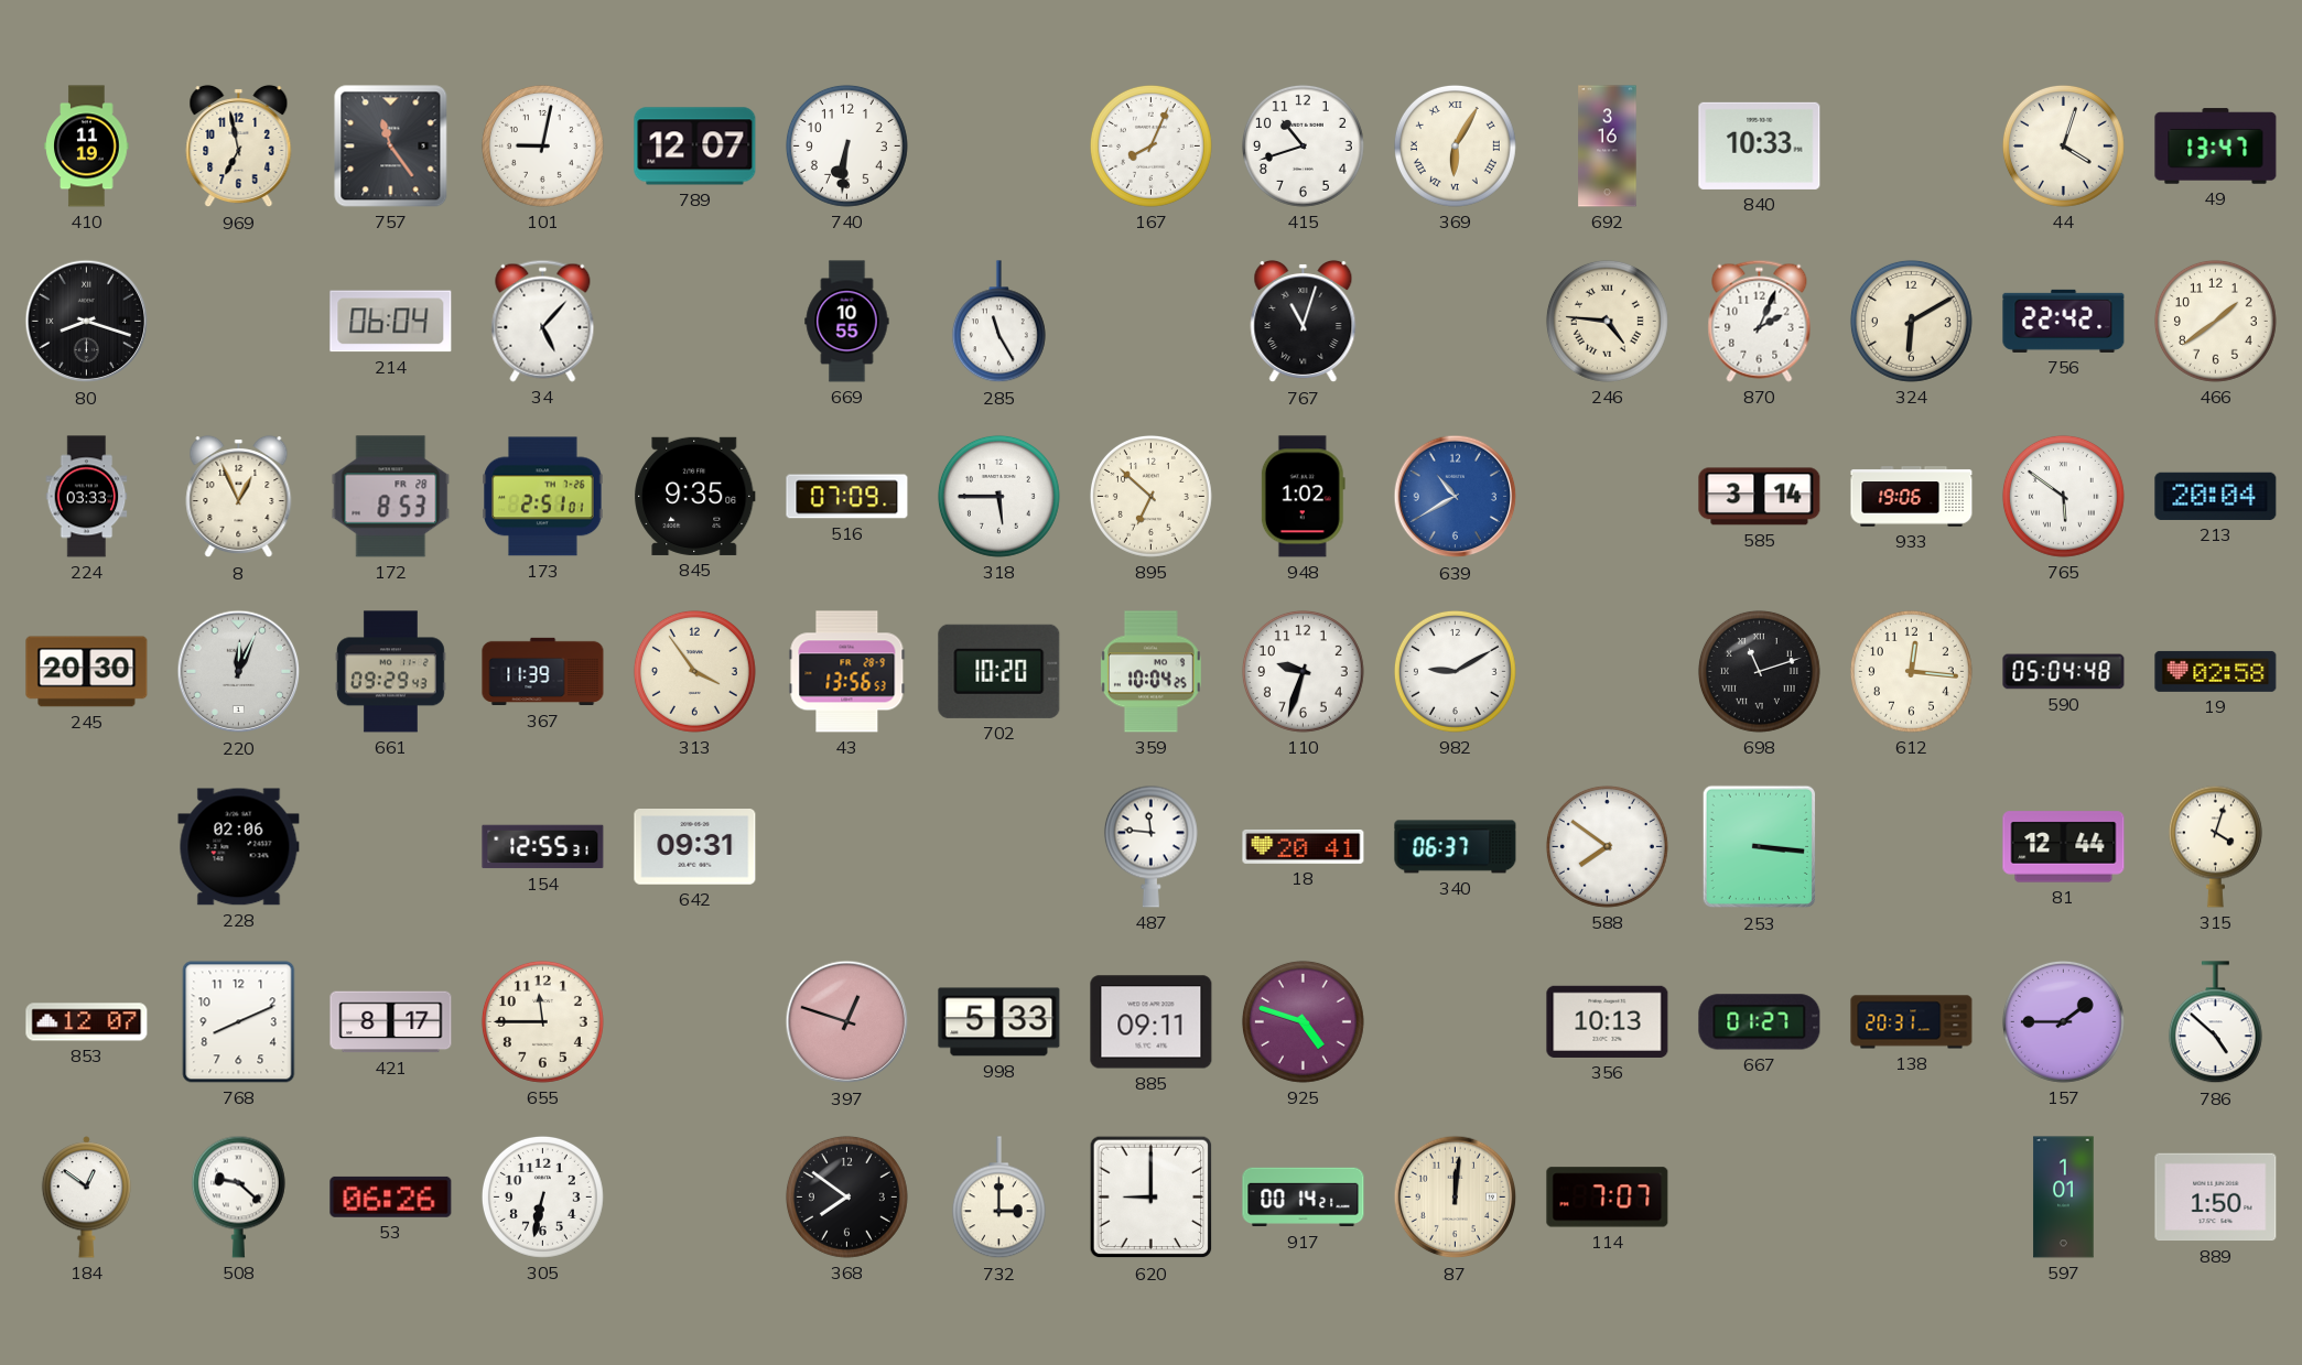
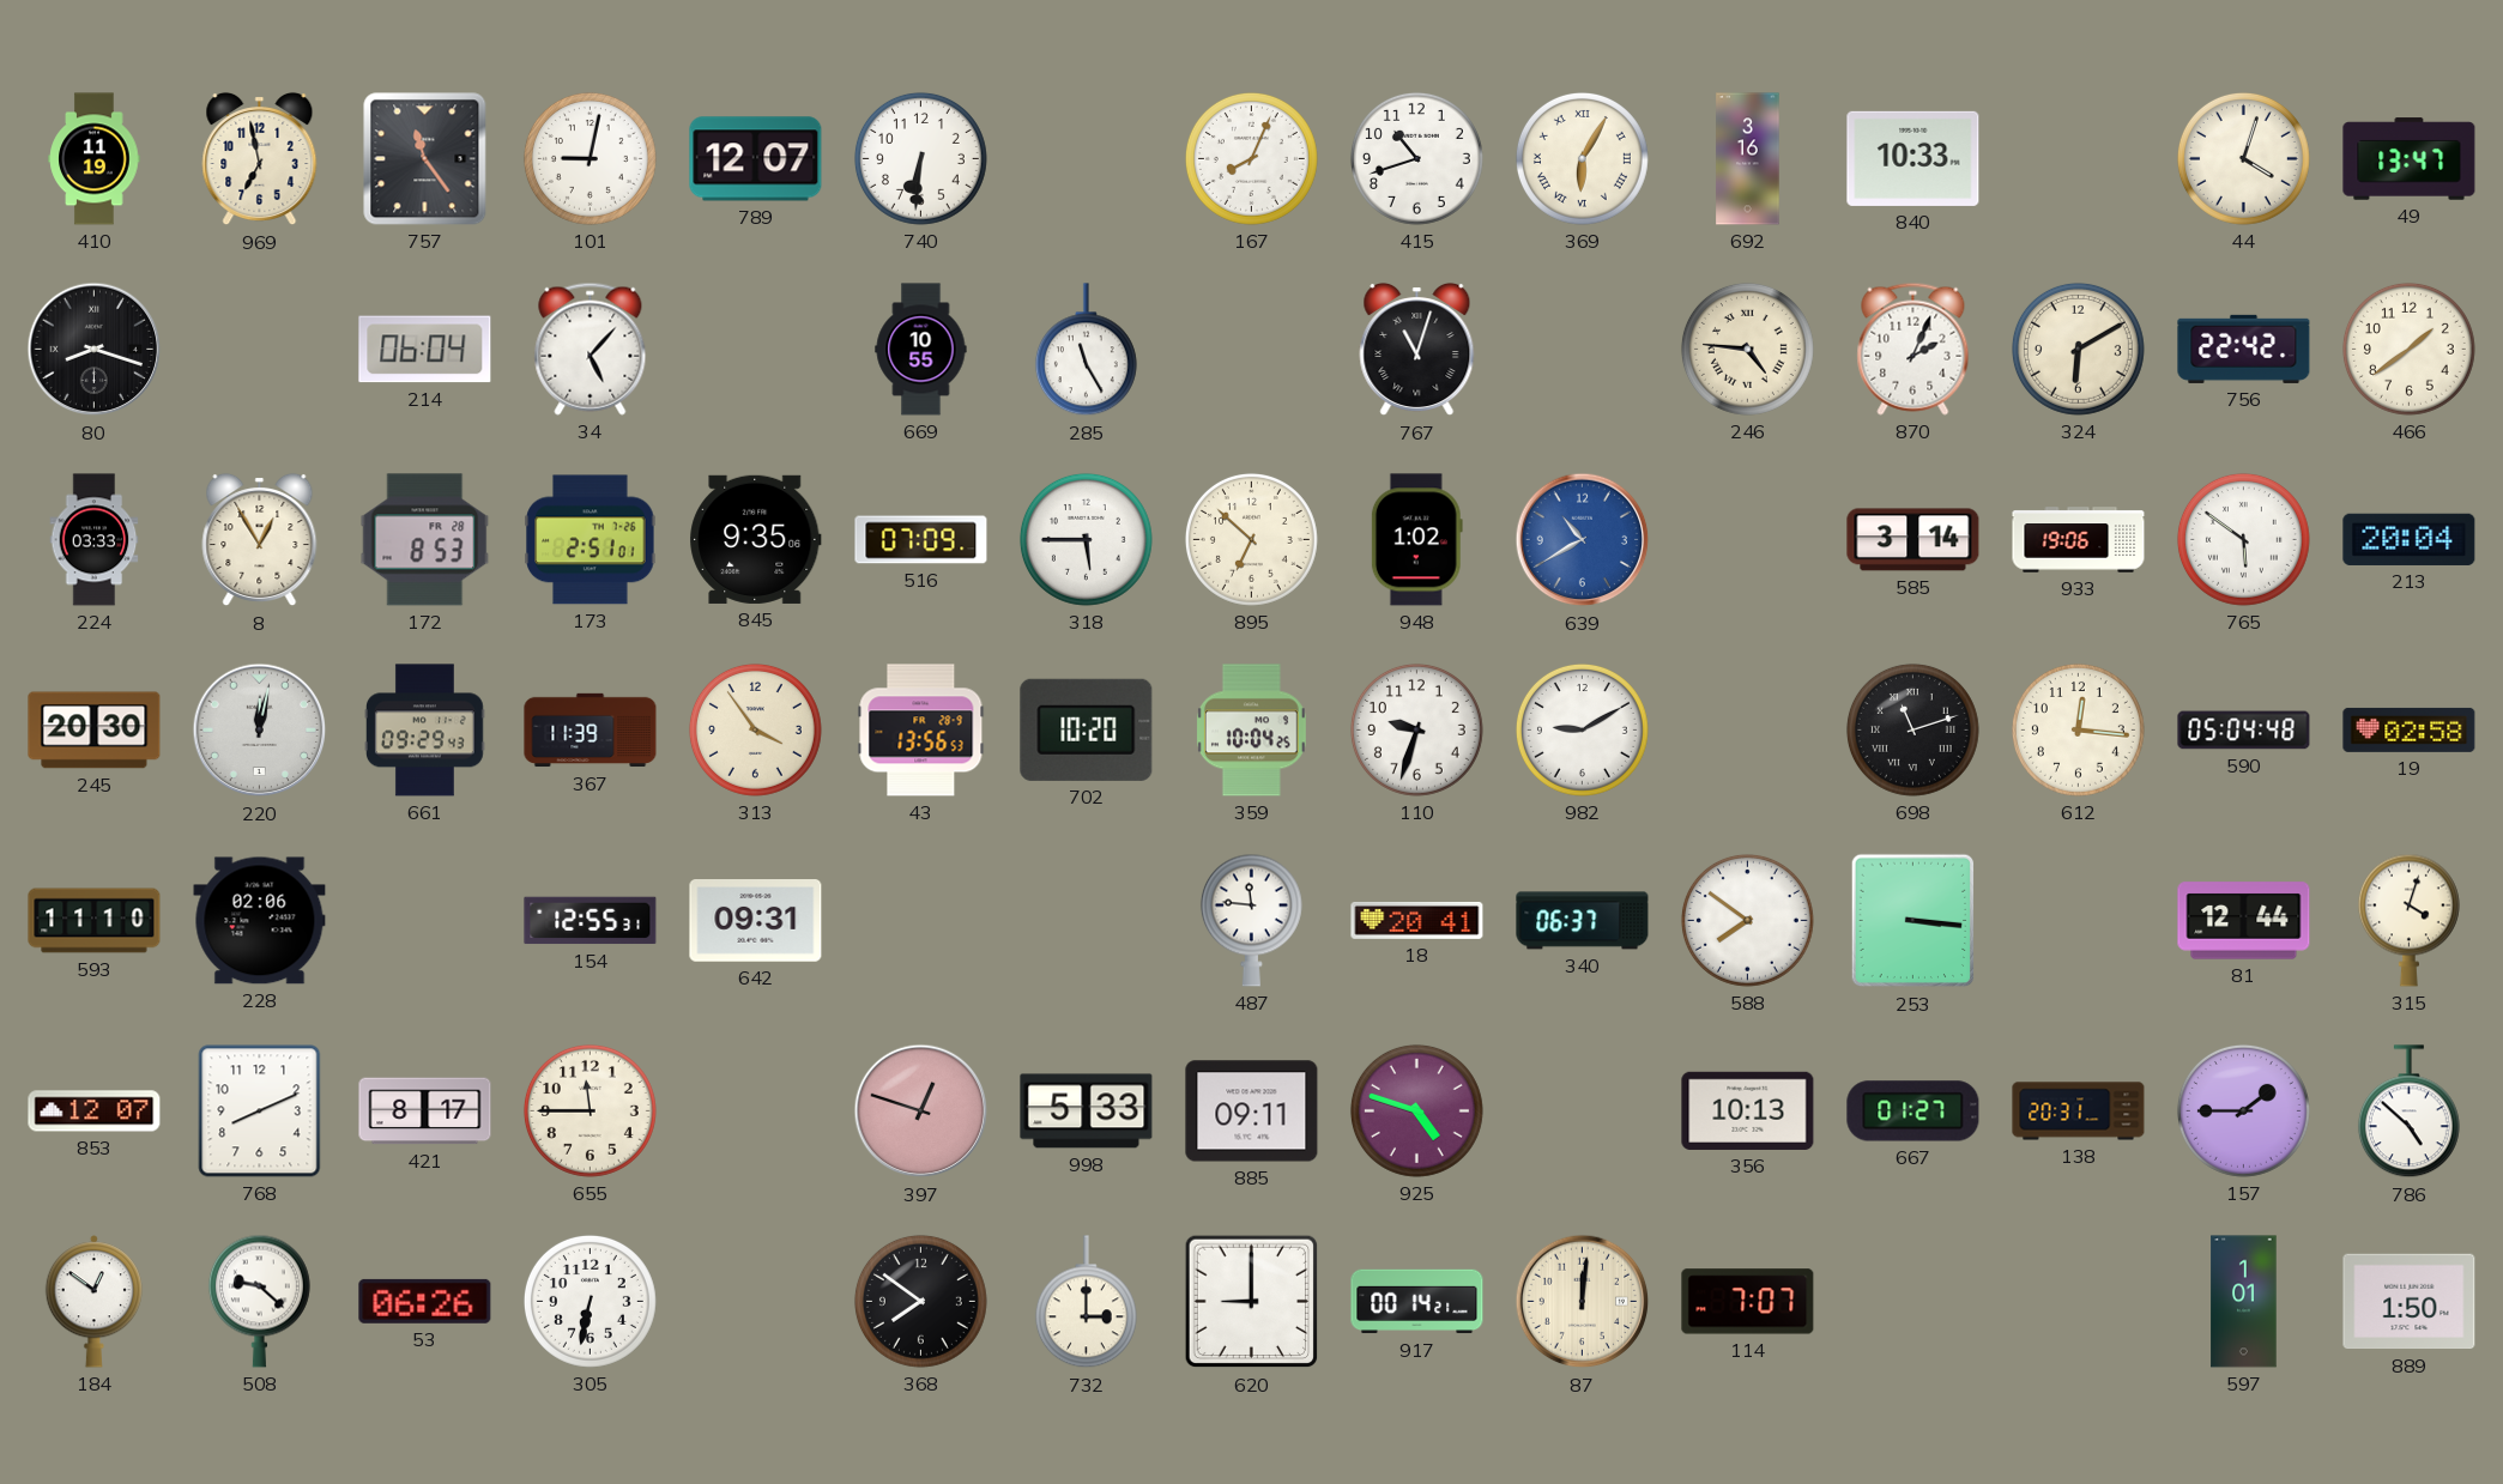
8: 12:56 -> 12:55 (260, 540)
220: 12:04 -> 12:02 (260, 731)
593: none -> 11:10 (95, 921)
